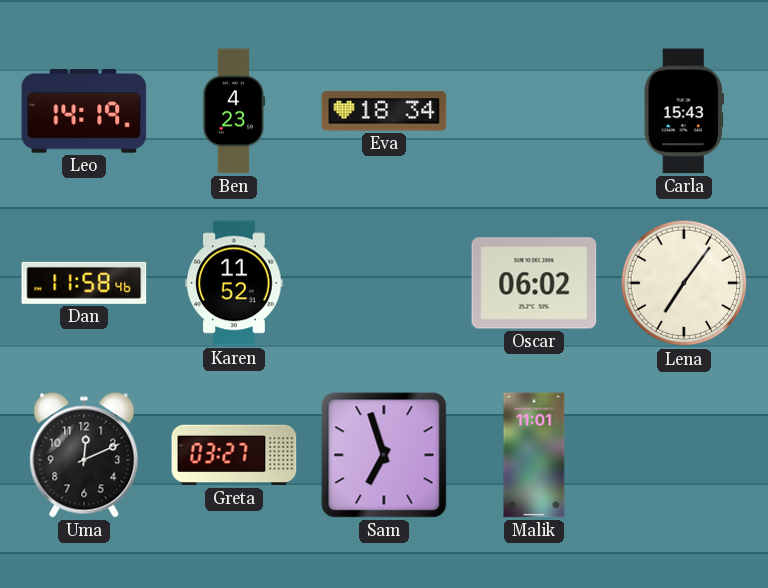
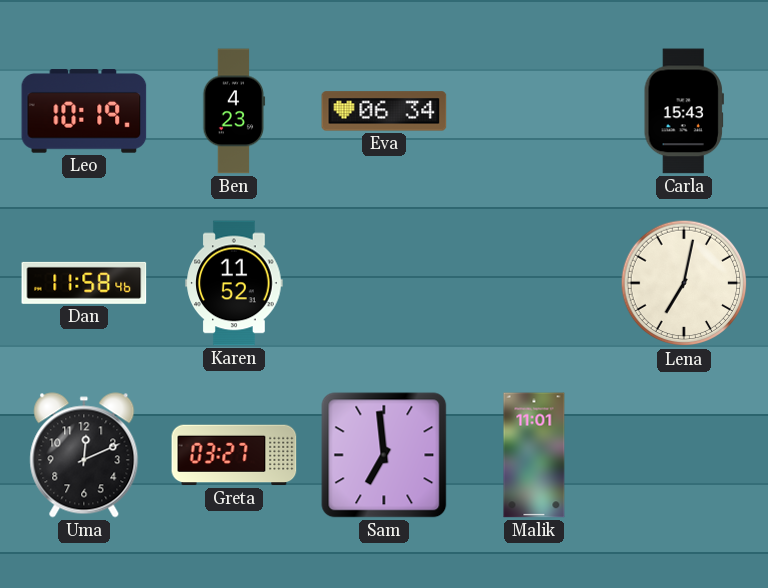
Leo: 14:19 -> 10:19 (84, 111)
Eva: 18:34 -> 06:34 (384, 111)
Oscar: 06:02 -> none (534, 283)
Lena: 7:06 -> 7:02 (684, 283)
Sam: 6:57 -> 6:59 (384, 455)
